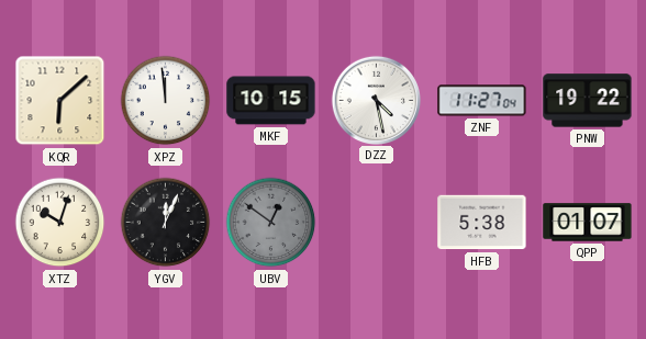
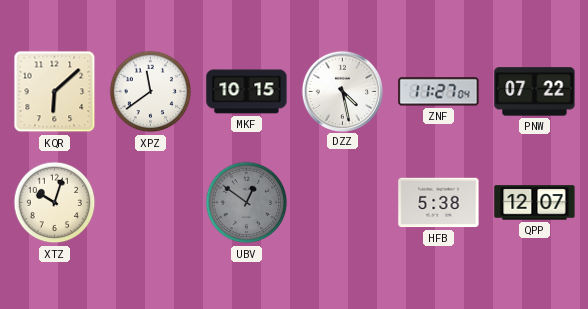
XPZ: 11:59 -> 11:39 (151, 92)
PNW: 19:22 -> 07:22 (535, 92)
YGV: 12:04 -> none (166, 223)
QPP: 01:07 -> 12:07 (535, 203)
